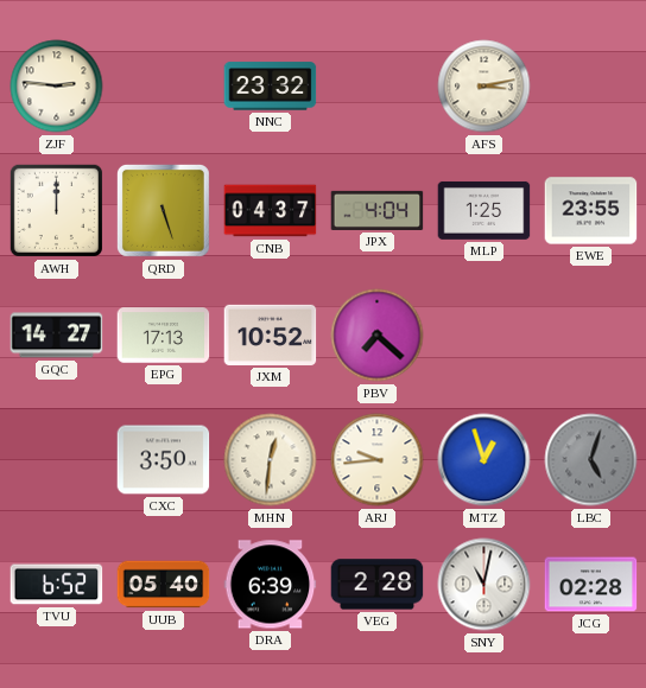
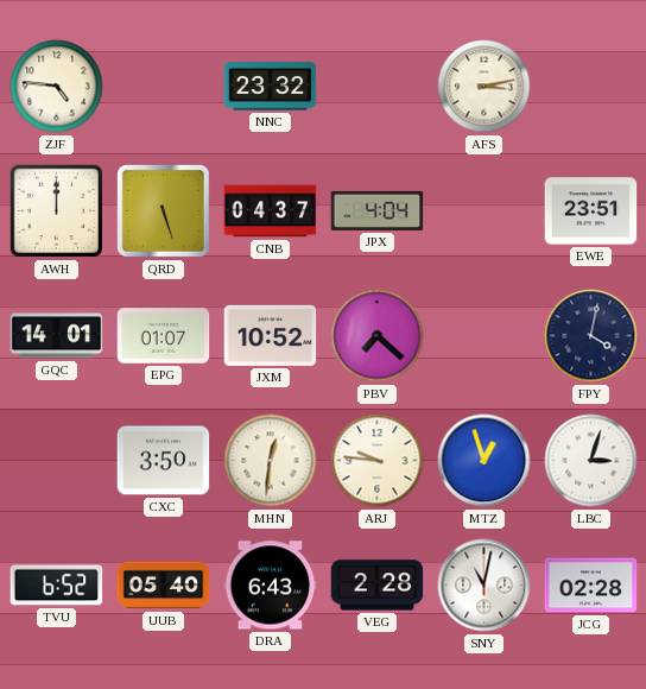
ZJF: 2:46 -> 4:46 (57, 87)
MLP: 1:25 -> none (484, 210)
EWE: 23:55 -> 23:51 (591, 211)
GQC: 14:27 -> 14:01 (57, 336)
EPG: 17:13 -> 01:07 (164, 336)
FPY: none -> 4:02 (591, 336)
ARJ: 9:44 -> 9:46 (378, 461)
LBC: 5:03 -> 3:03 (591, 461)
LBC dial: grey -> white (591, 461)
DRA: 6:39 -> 6:43 (271, 586)
